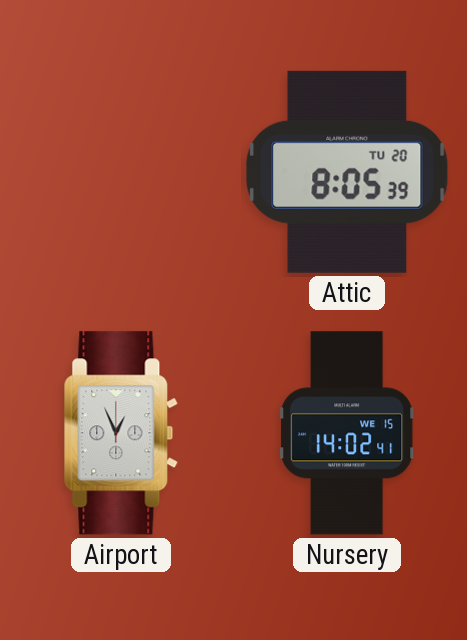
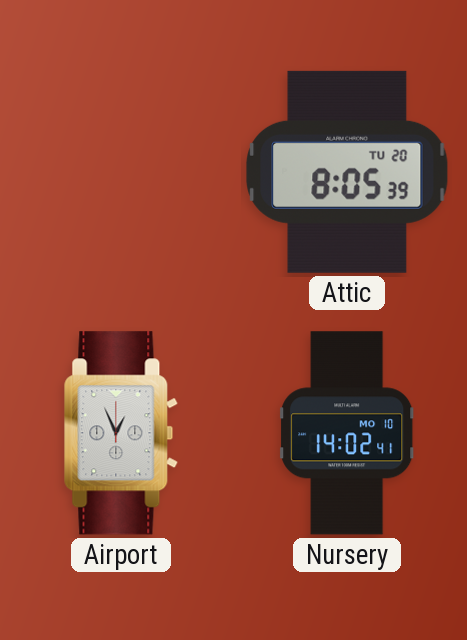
Nursery date: WE 15 -> MO 10 (348, 433)
